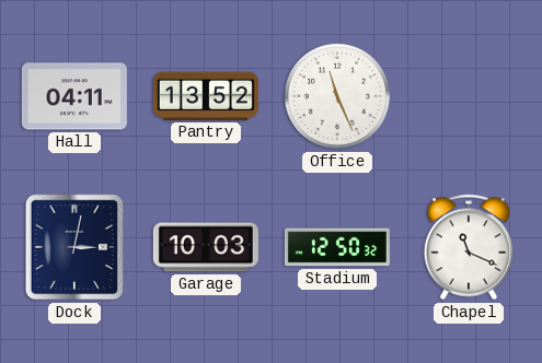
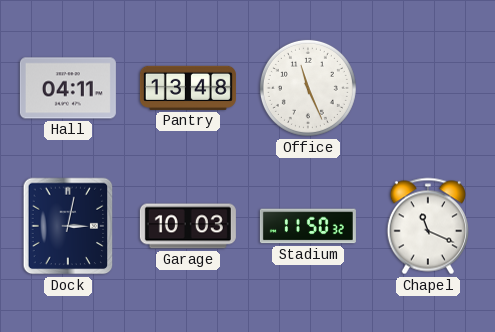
Pantry: 13:52 -> 13:48 (188, 88)
Stadium: 12:50 -> 11:50 (308, 226)
